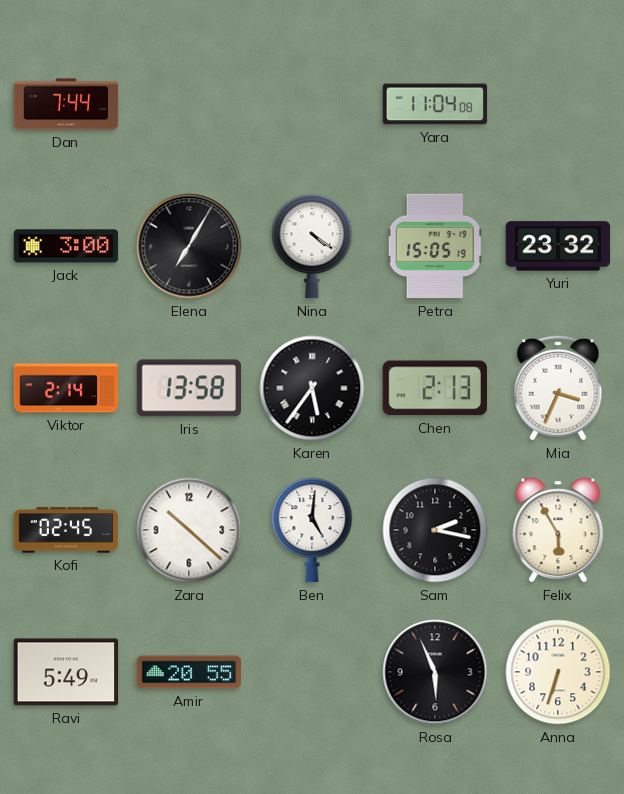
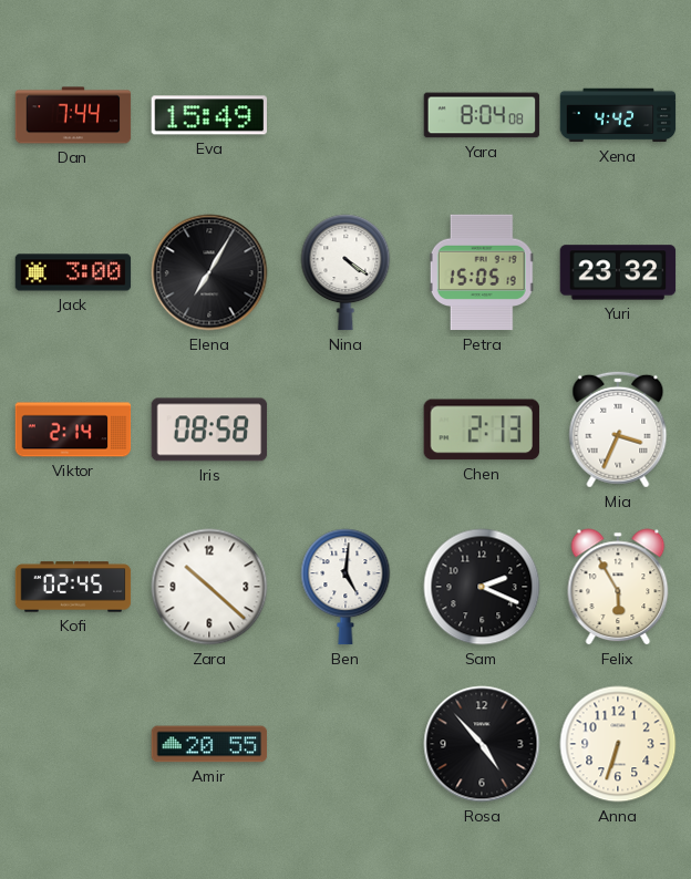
Eva: none -> 15:49 (209, 115)
Yara: 11:04 -> 8:04 (482, 115)
Xena: none -> 4:42 (618, 115)
Iris: 13:58 -> 08:58 (209, 430)
Karen: 5:36 -> none (312, 388)
Sam: 2:17 -> 2:19 (482, 587)
Ravi: 5:49 -> none (66, 672)
Rosa: 5:56 -> 4:53 (482, 744)
